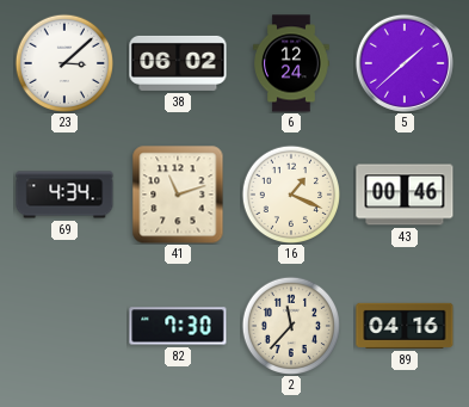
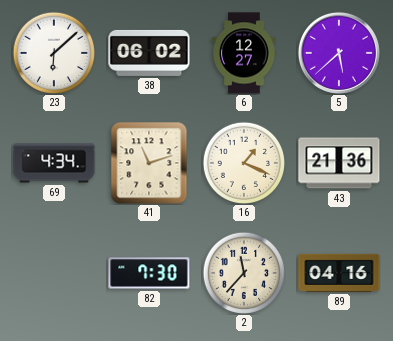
23: 3:08 -> 6:08 (53, 52)
6: 12:24 -> 12:27 (245, 53)
5: 1:38 -> 5:38 (339, 53)
43: 00:46 -> 21:36 (339, 163)
